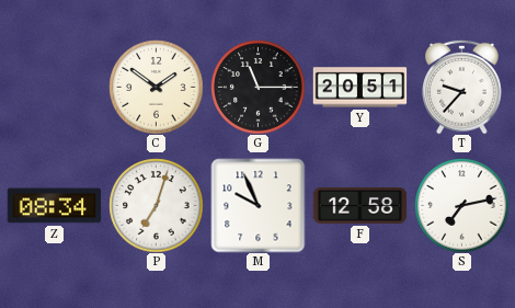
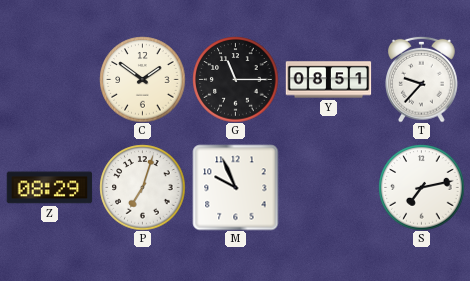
Y: 20:51 -> 08:51 (328, 80)
Z: 08:34 -> 08:29 (49, 188)
F: 12:58 -> none (359, 205)
